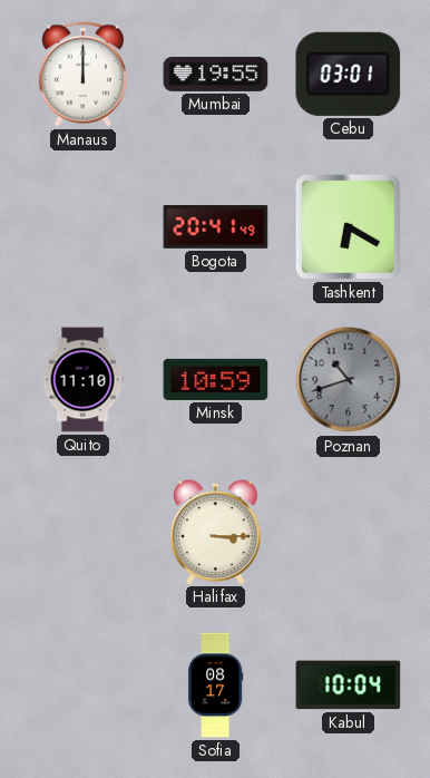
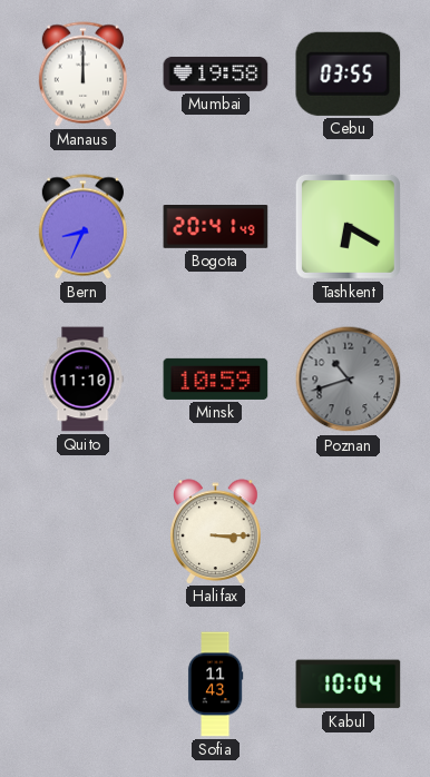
Mumbai: 19:55 -> 19:58 (216, 73)
Cebu: 03:01 -> 03:55 (349, 73)
Bern: none -> 8:34 (82, 227)
Sofia: 08:17 -> 11:43 (215, 685)
